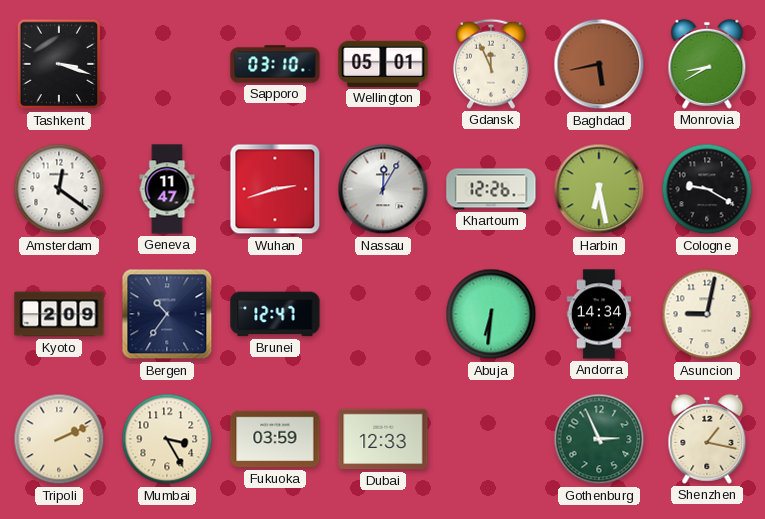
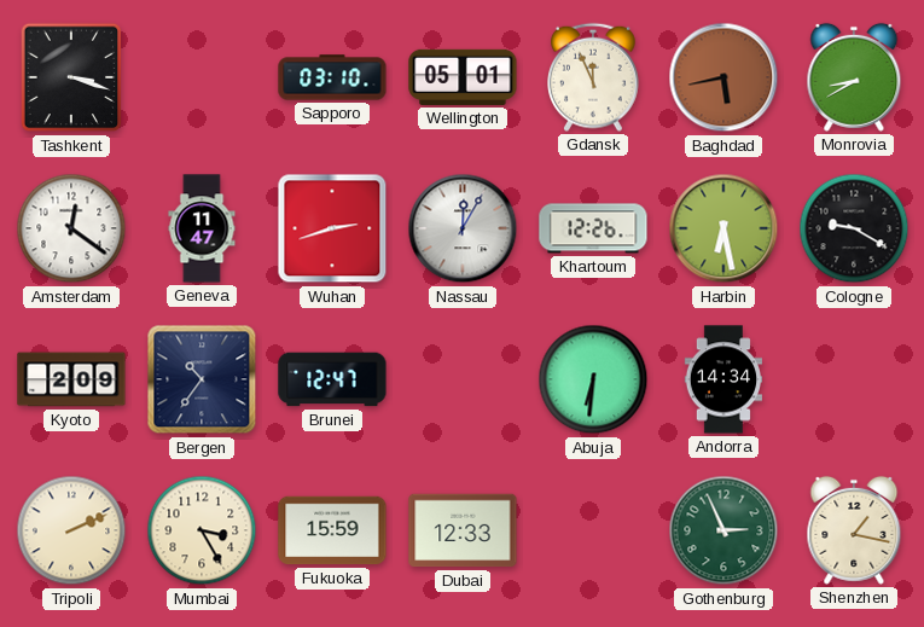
Asuncion: 9:02 -> none (707, 314)
Fukuoka: 03:59 -> 15:59 (332, 530)
